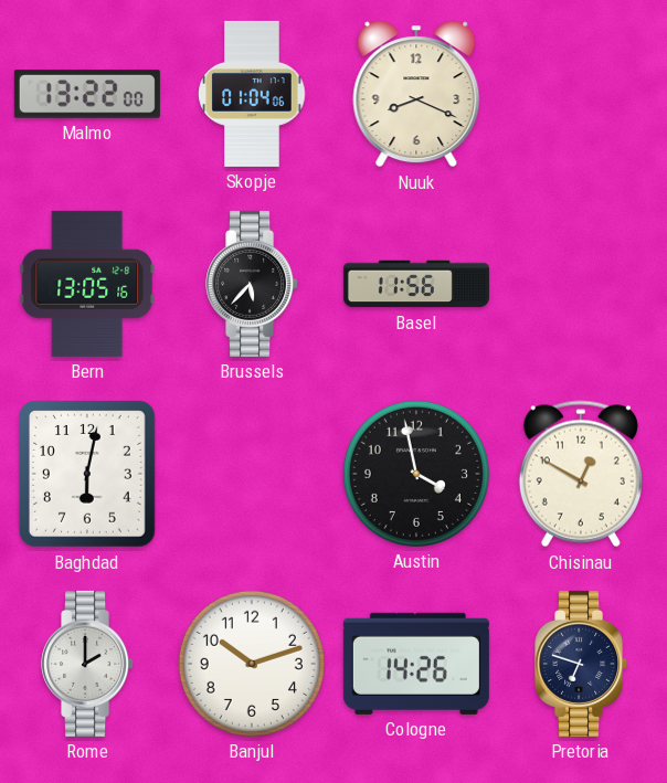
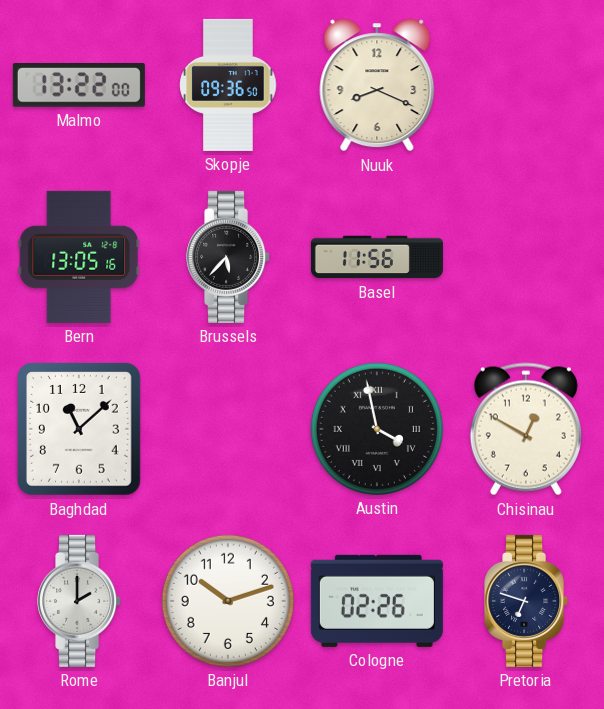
Skopje: 01:04 -> 09:36 (228, 85)
Baghdad: 6:02 -> 11:08 (79, 430)
Austin numerals: Arabic -> Roman (377, 429)
Cologne: 14:26 -> 02:26 (377, 601)
